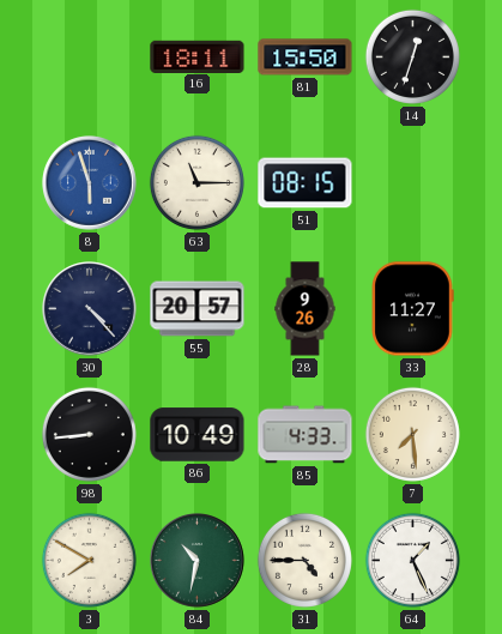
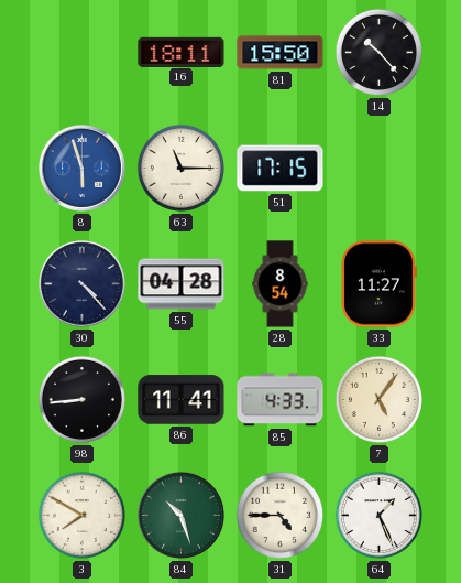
14: 12:33 -> 10:23 (378, 52)
51: 08:15 -> 17:15 (281, 169)
55: 20:57 -> 04:28 (182, 284)
28: 9:26 -> 8:54 (281, 284)
86: 10:49 -> 11:41 (182, 400)
7: 7:29 -> 5:06 (378, 399)
84: 10:32 -> 10:27 (182, 516)
